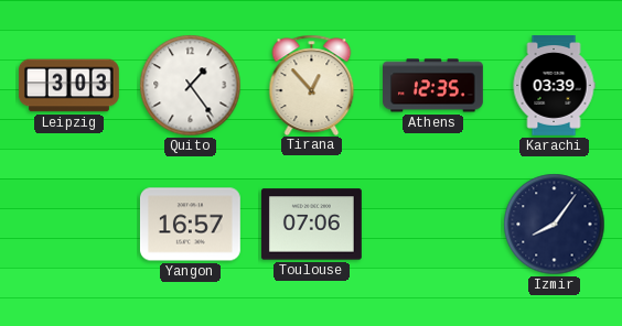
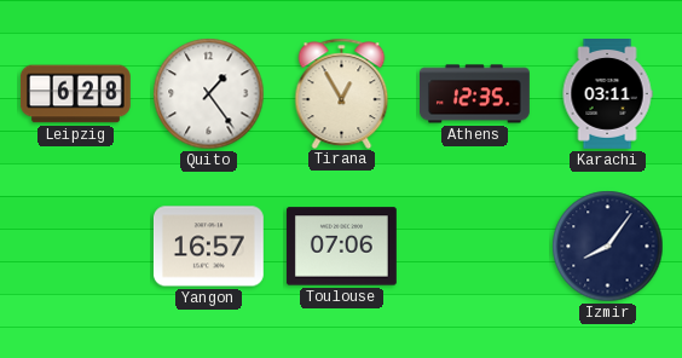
Leipzig: 3:03 -> 6:28 (76, 94)
Tirana: 12:53 -> 12:55 (342, 93)
Karachi: 03:39 -> 03:11 (607, 94)
